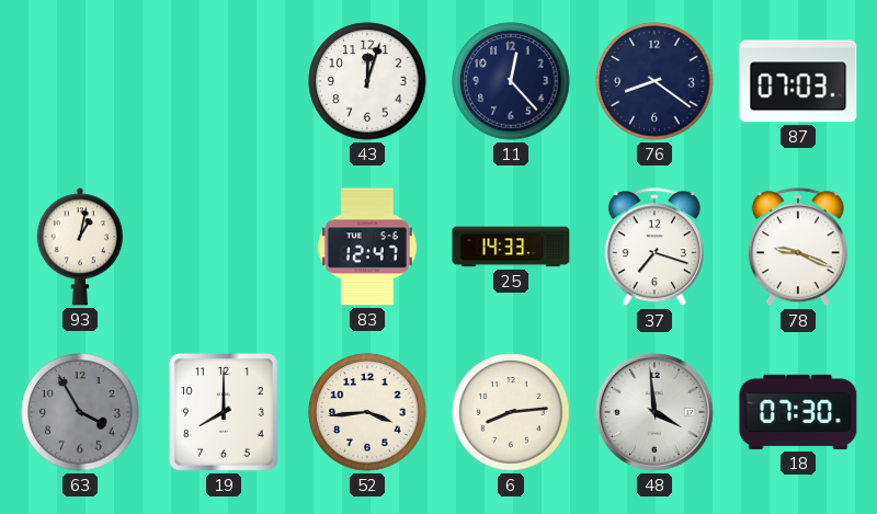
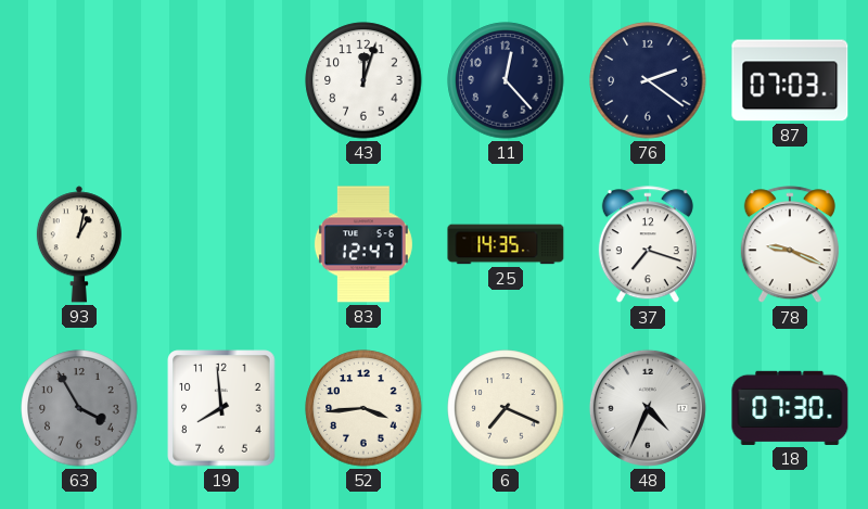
76: 8:21 -> 2:21 (648, 80)
25: 14:33 -> 14:35 (506, 244)
19: 8:00 -> 7:59 (221, 408)
6: 8:14 -> 7:19 (506, 408)
48: 3:59 -> 4:34 (648, 408)
